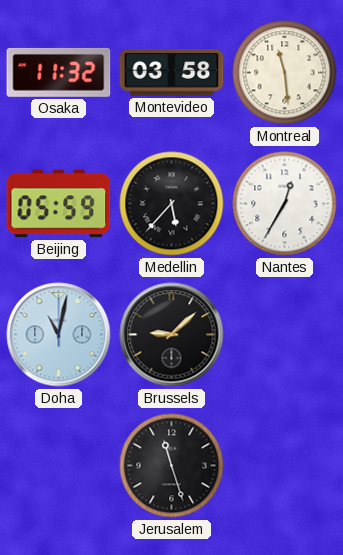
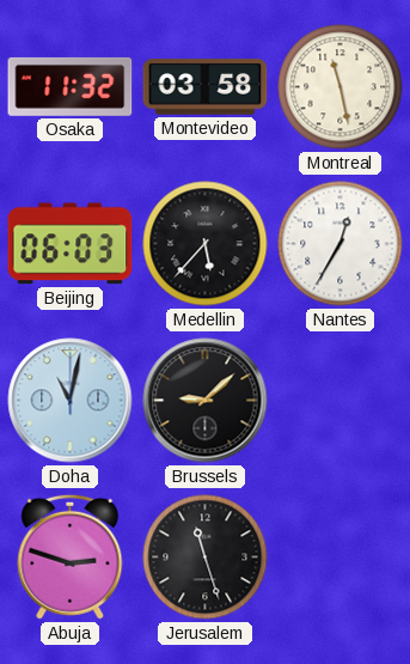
Montreal: 11:29 -> 11:28 (341, 87)
Beijing: 05:59 -> 06:03 (71, 244)
Abuja: none -> 2:48 (71, 556)
